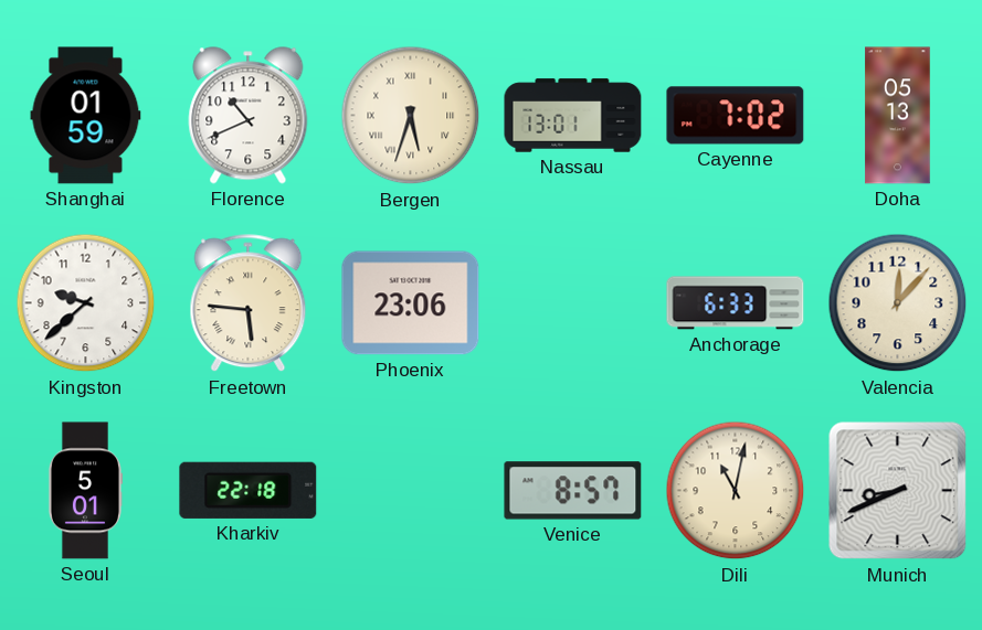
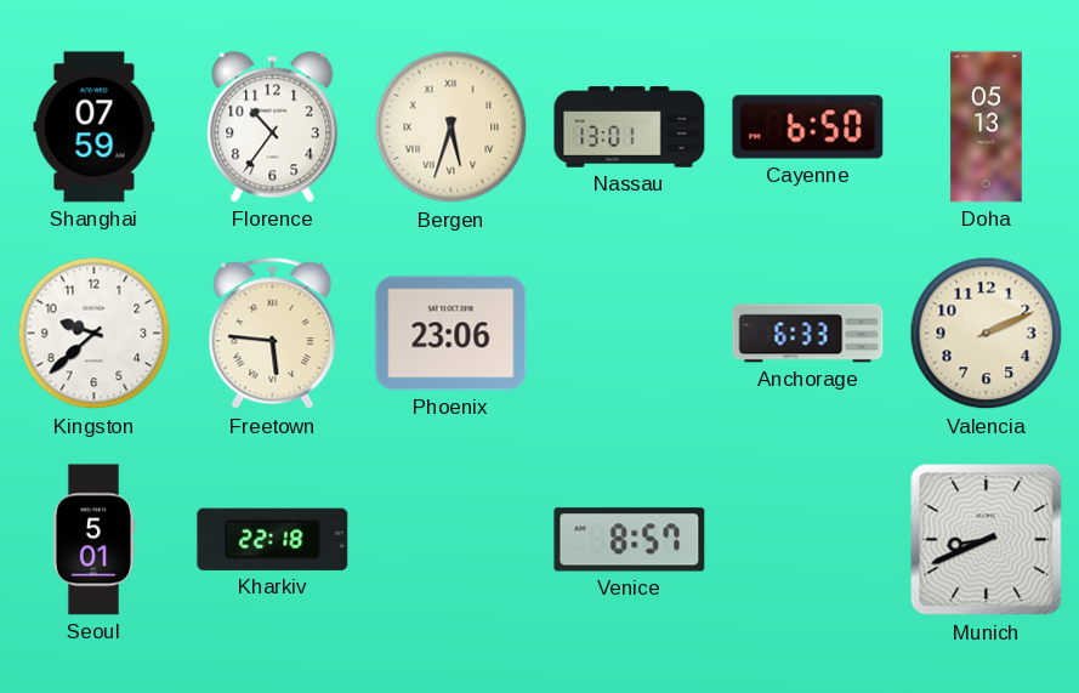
Shanghai: 01:59 -> 07:59 (95, 127)
Florence: 10:41 -> 10:36 (273, 127)
Cayenne: 7:02 -> 6:50 (808, 127)
Valencia: 12:07 -> 2:11 (987, 334)
Dili: 11:02 -> none (736, 491)
